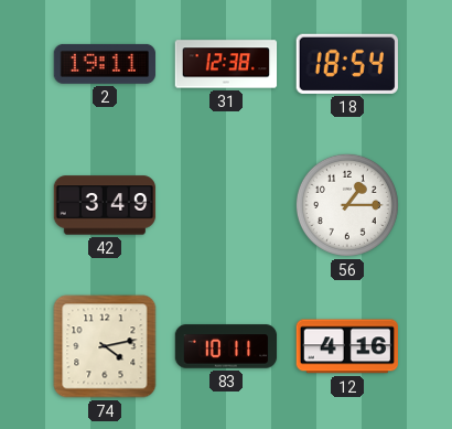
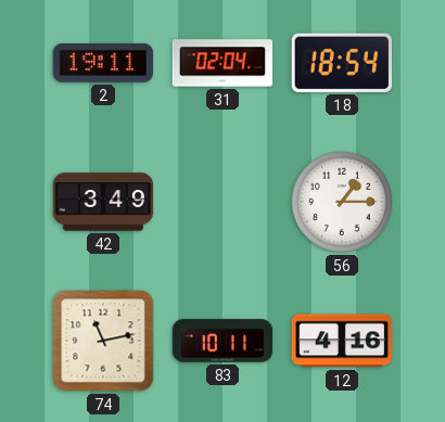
31: 12:38 -> 02:04 (223, 63)
74: 4:13 -> 11:13 (103, 341)
